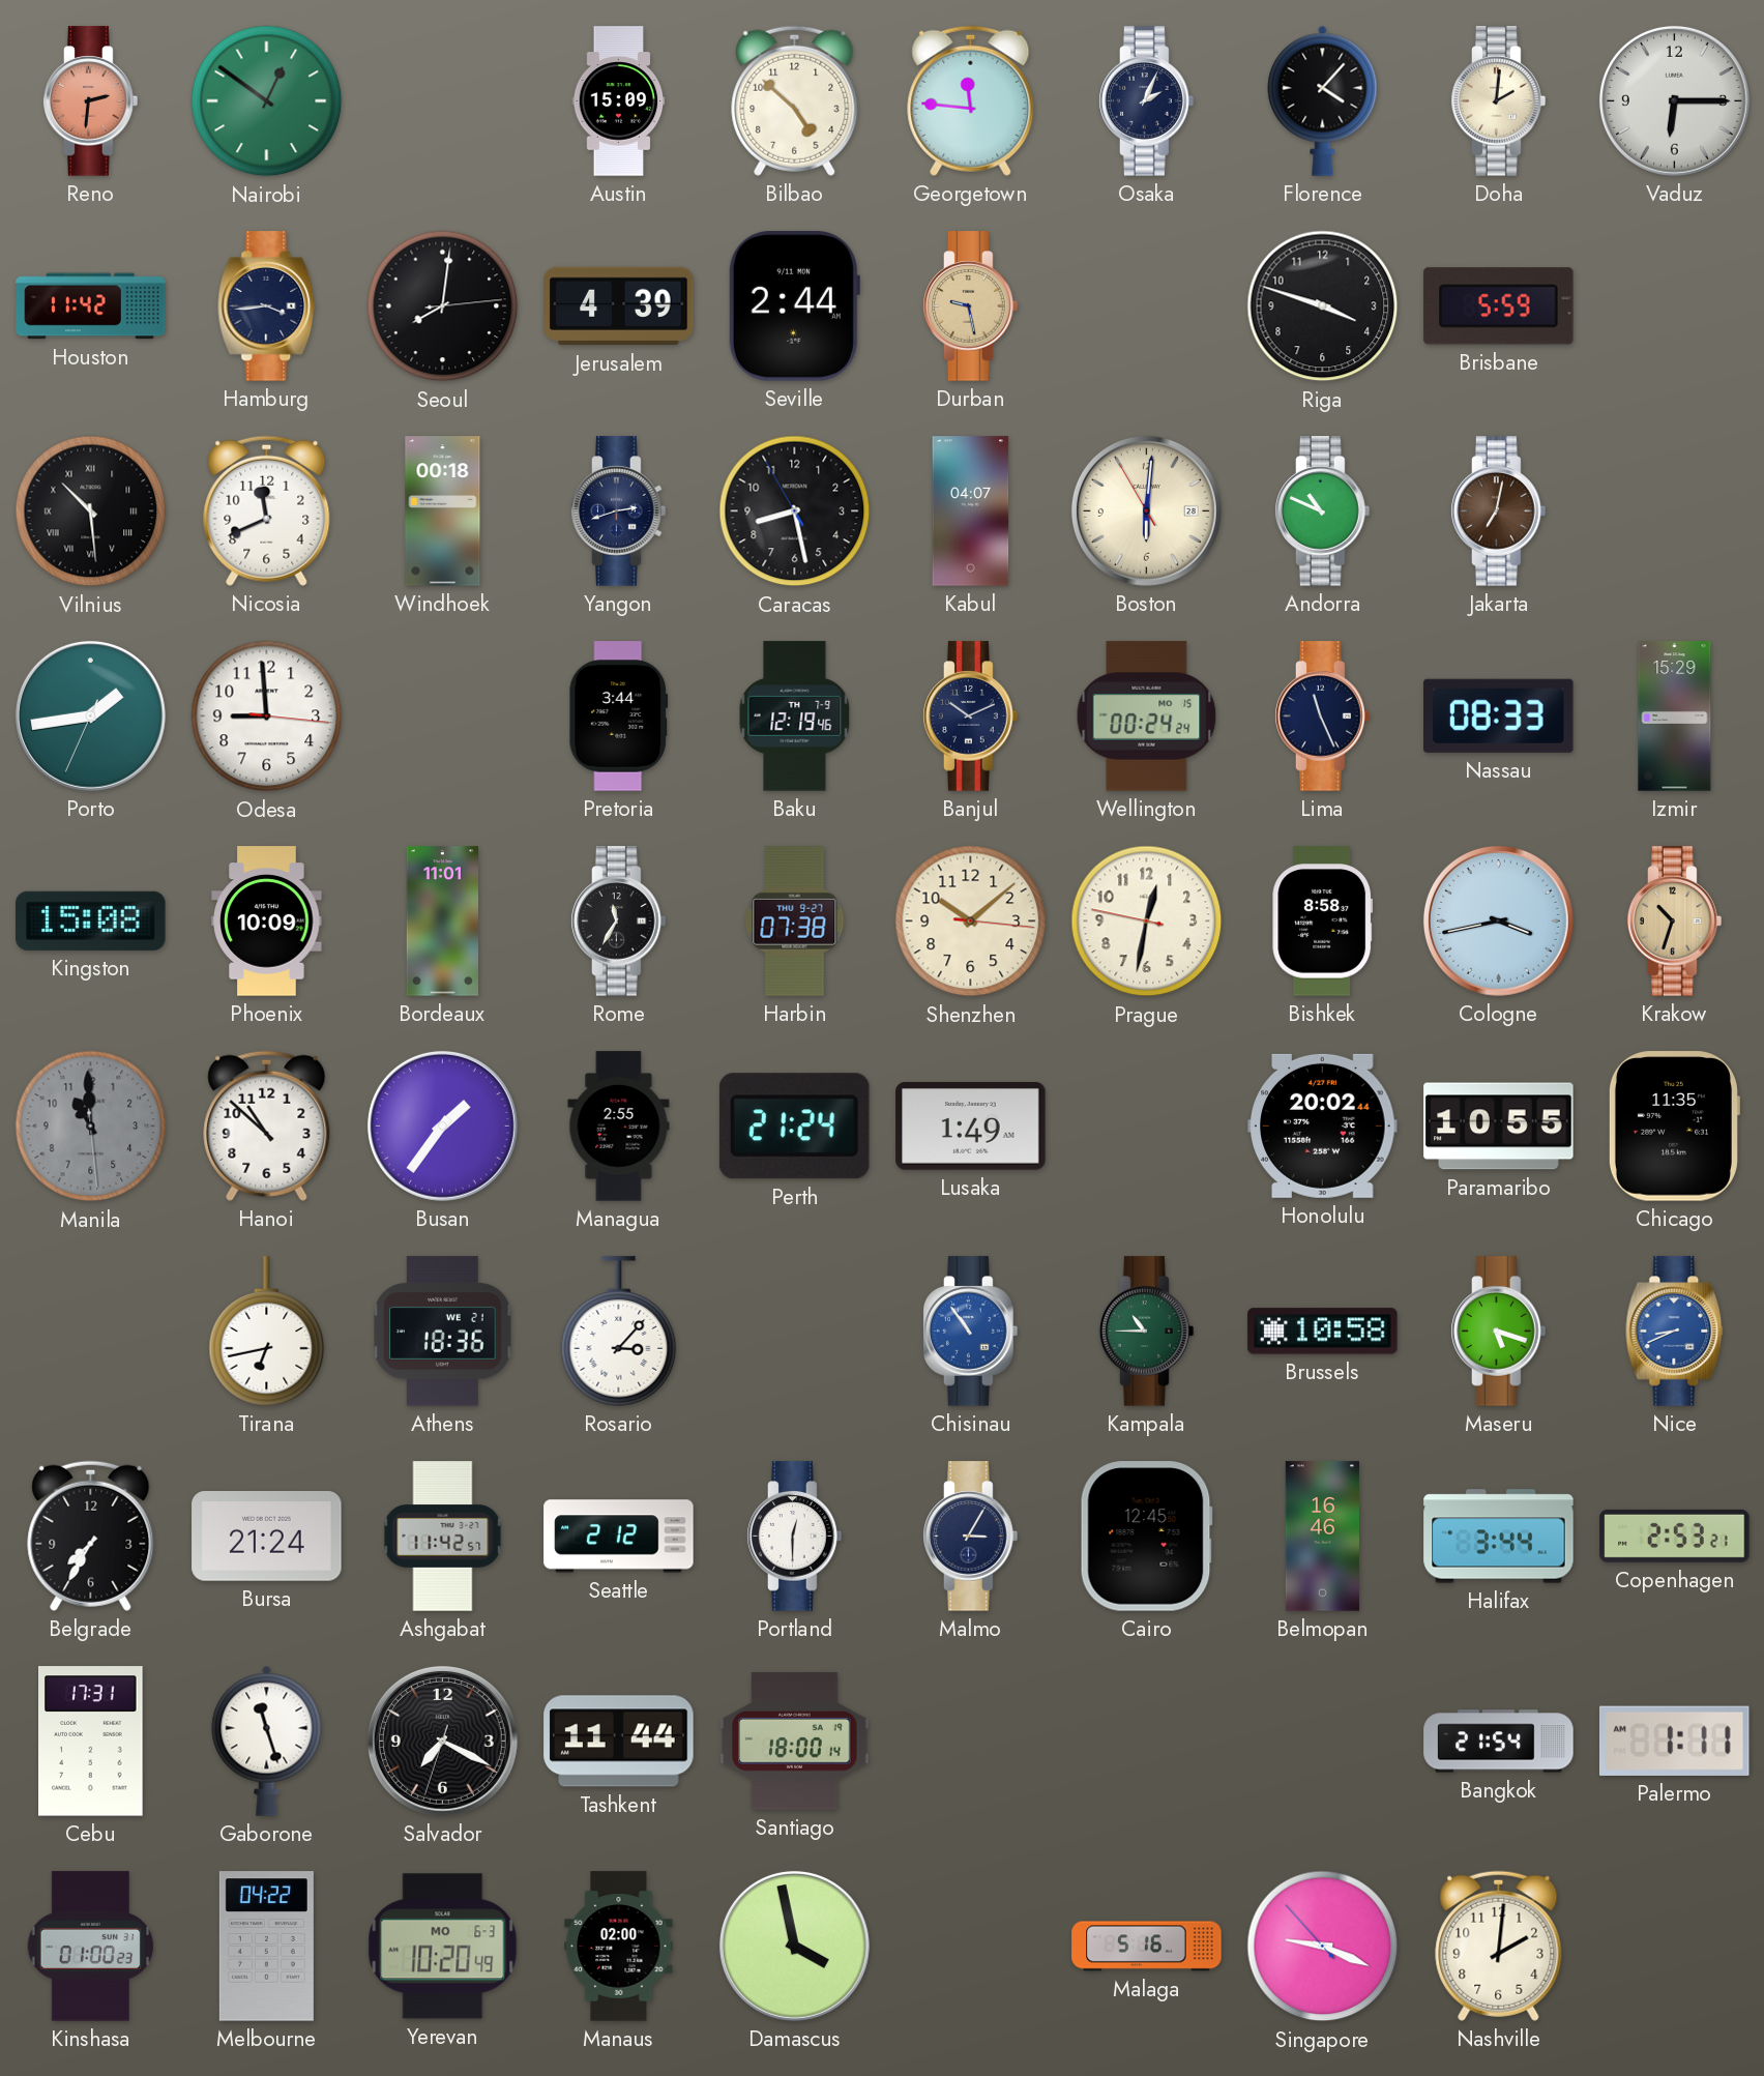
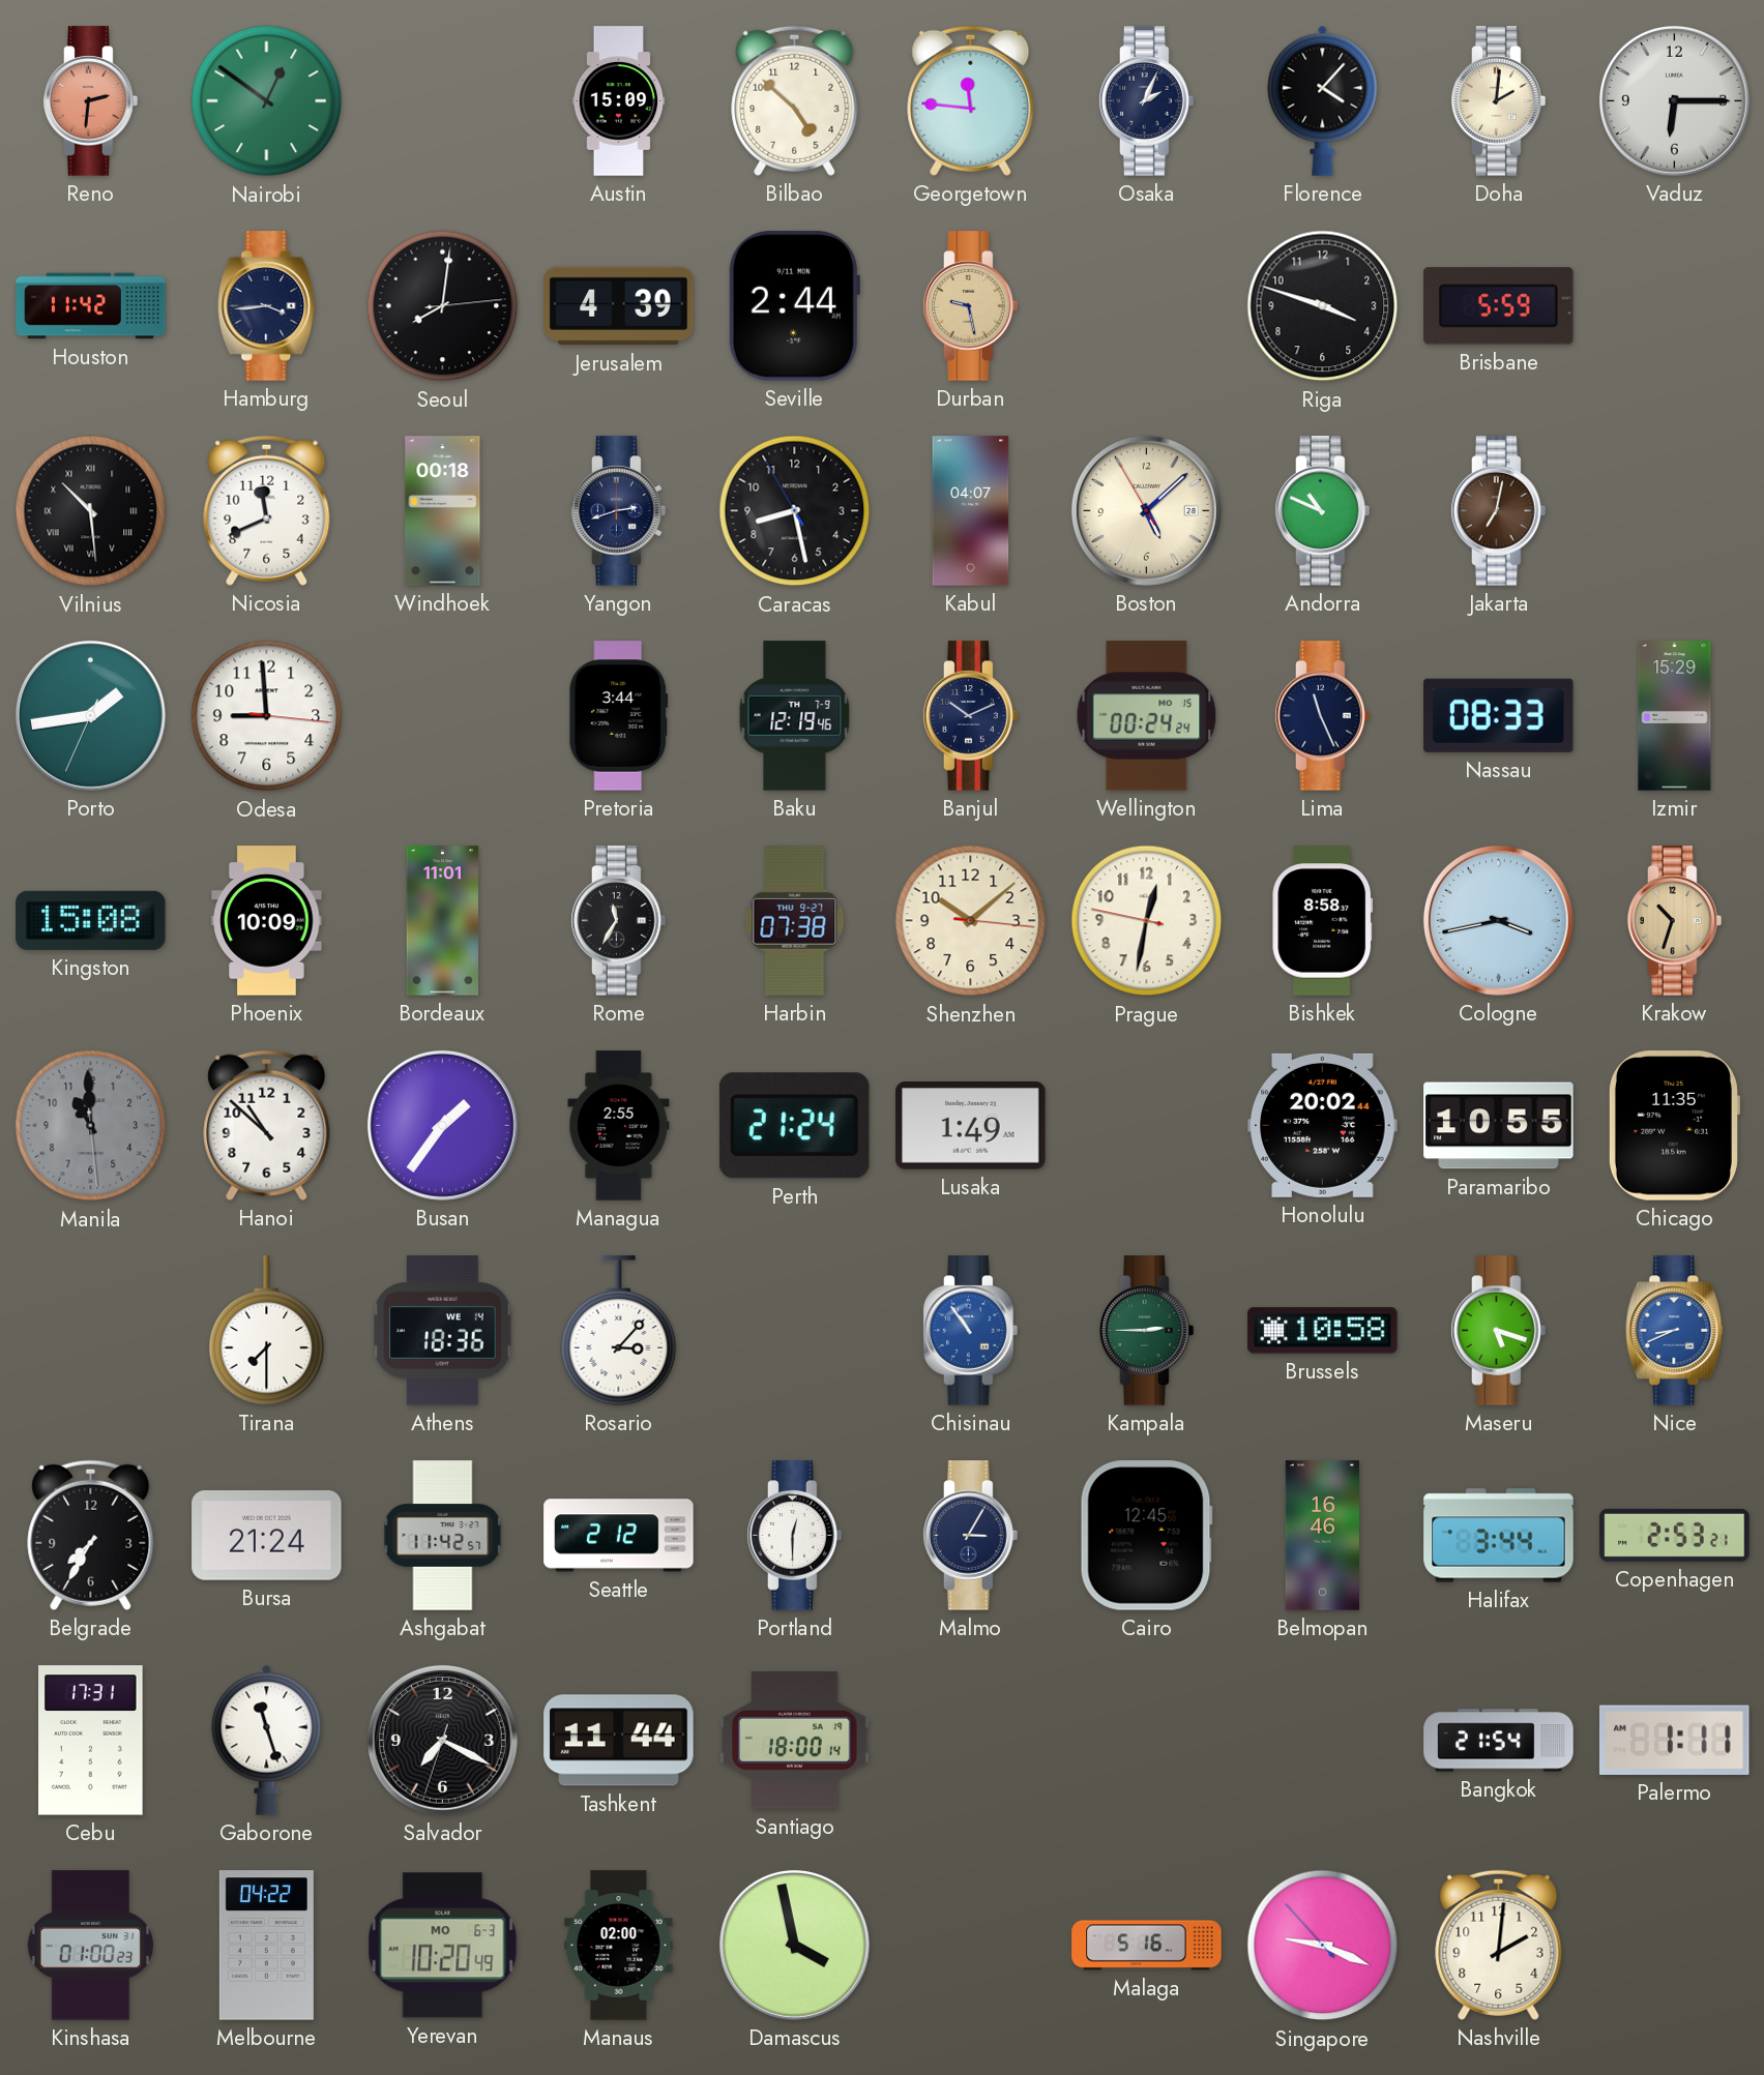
Boston: 6:00 -> 5:07 (1146, 510)
Tirana: 6:43 -> 7:30 (267, 1331)
Athens date: WE 21 -> WE 14 (443, 1331)
Kampala: 10:45 -> 2:45 (1147, 1331)
